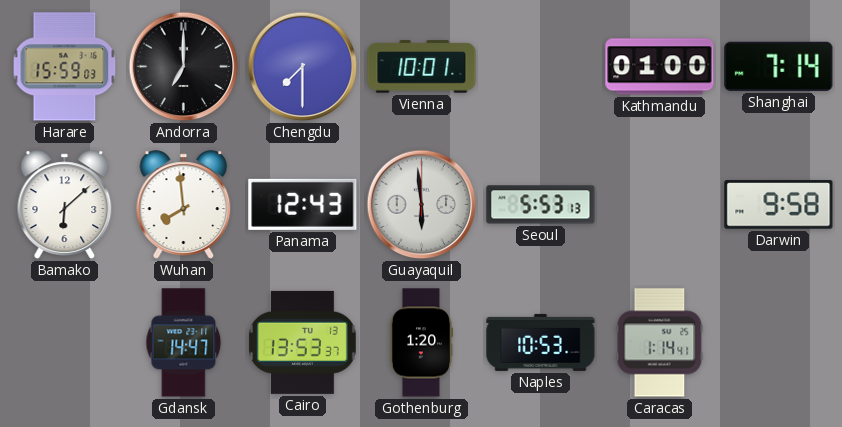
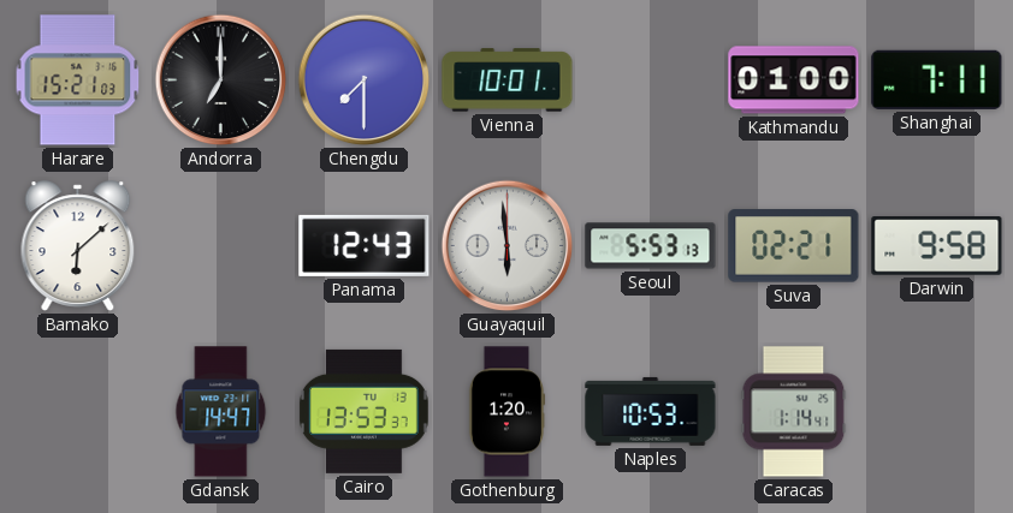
Harare: 15:59 -> 15:21 (78, 80)
Shanghai: 7:14 -> 7:11 (937, 79)
Wuhan: 7:59 -> none (184, 205)
Suva: none -> 02:21 (794, 246)
